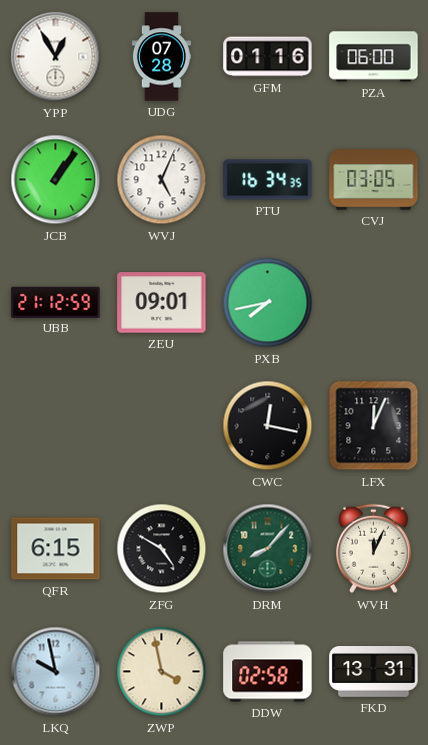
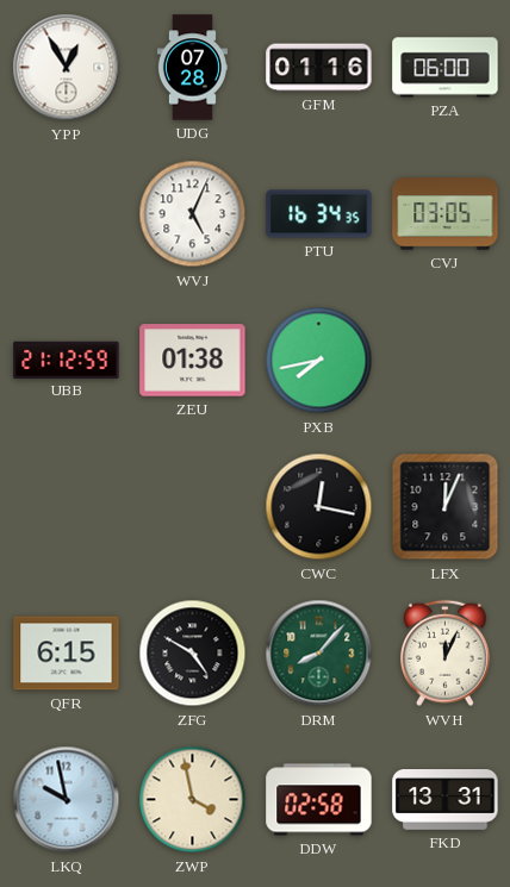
JCB: 1:06 -> none (56, 180)
ZEU: 09:01 -> 01:38 (193, 361)
